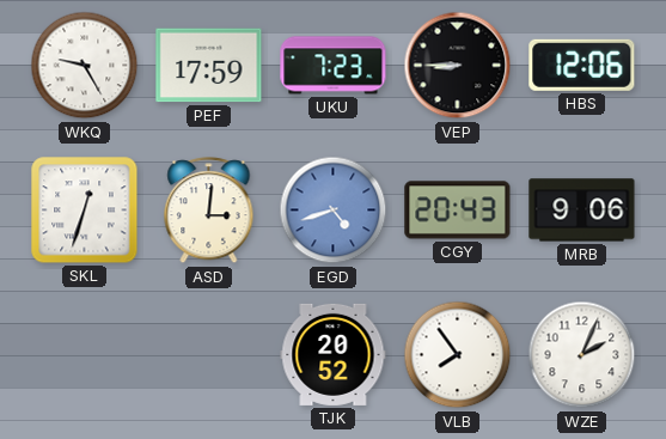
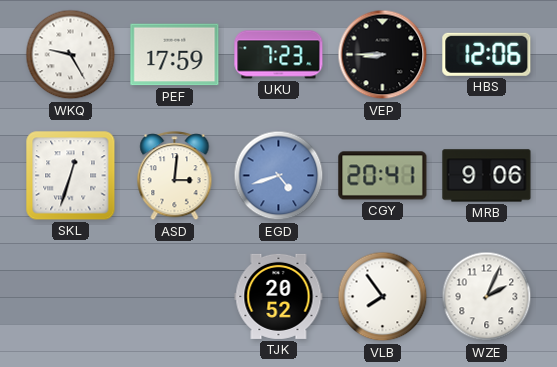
CGY: 20:43 -> 20:41 (383, 176)
